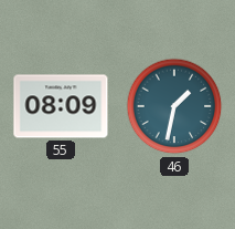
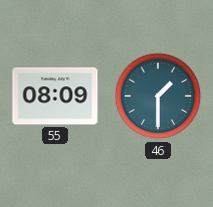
46: 1:32 -> 1:30 (158, 96)
